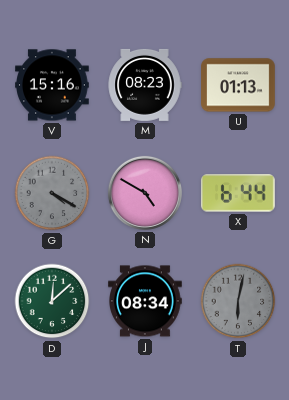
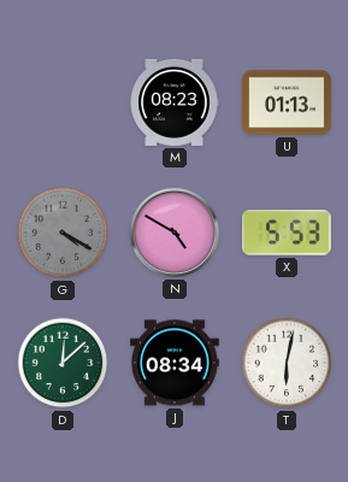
V: 15:16 -> none (52, 85)
X: 6:44 -> 5:53 (287, 233)
T dial: grey -> white (287, 363)
